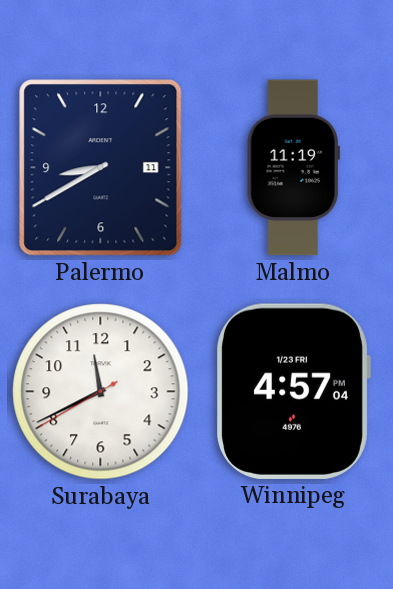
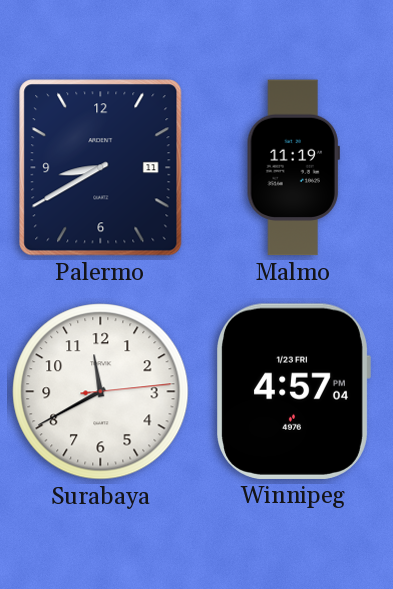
Surabaya: 11:40:40 -> 11:40:14 (101, 392)
